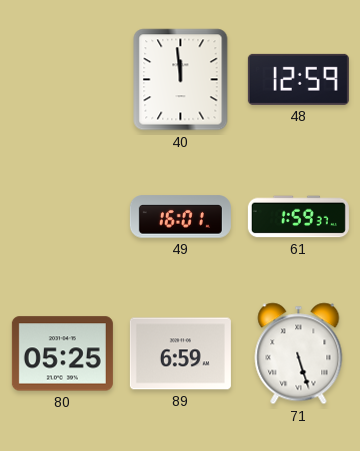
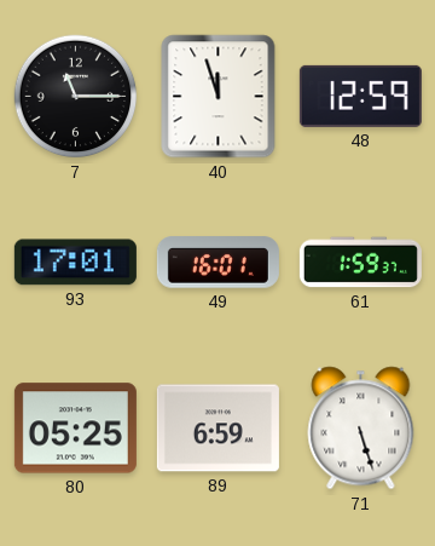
7: none -> 11:15 (76, 97)
40: 11:59 -> 11:57 (219, 97)
93: none -> 17:01 (75, 263)
